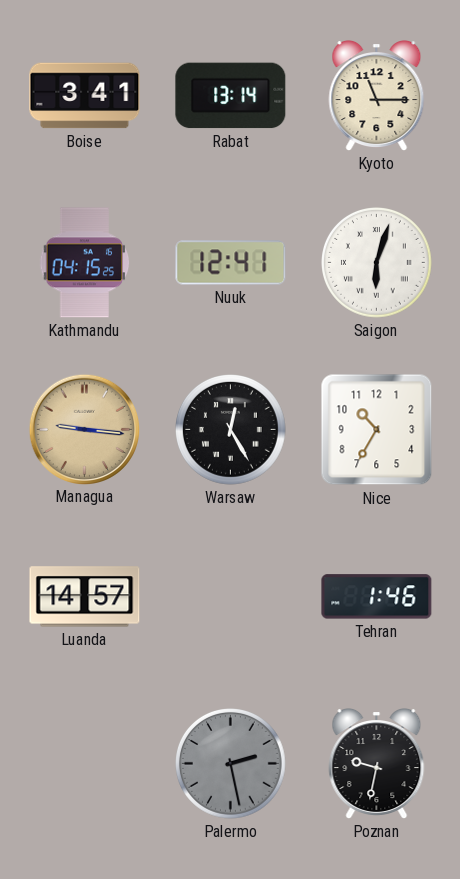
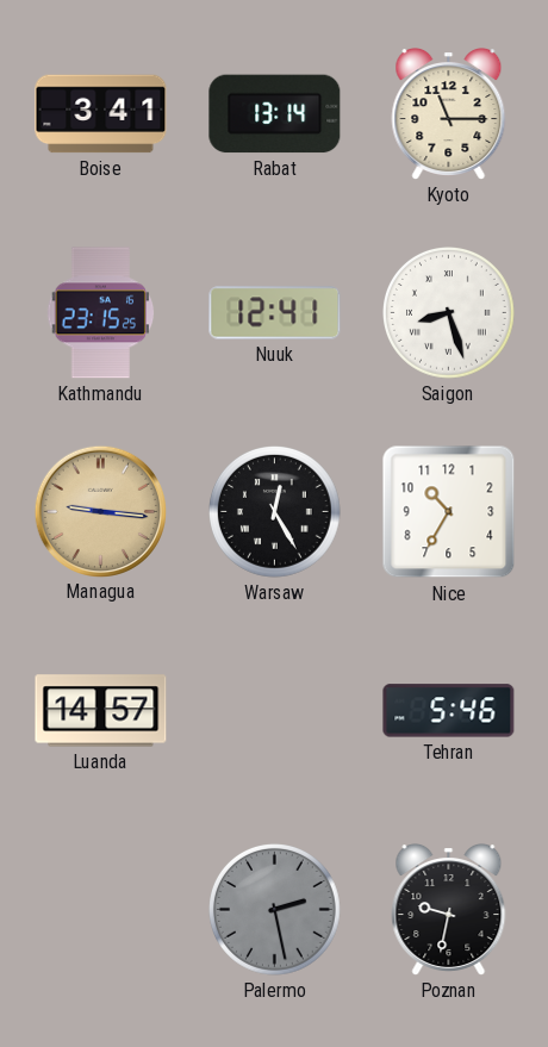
Kathmandu: 04:15 -> 23:15 (101, 313)
Saigon: 6:03 -> 8:27 (449, 313)
Tehran: 1:46 -> 5:46 (449, 711)
